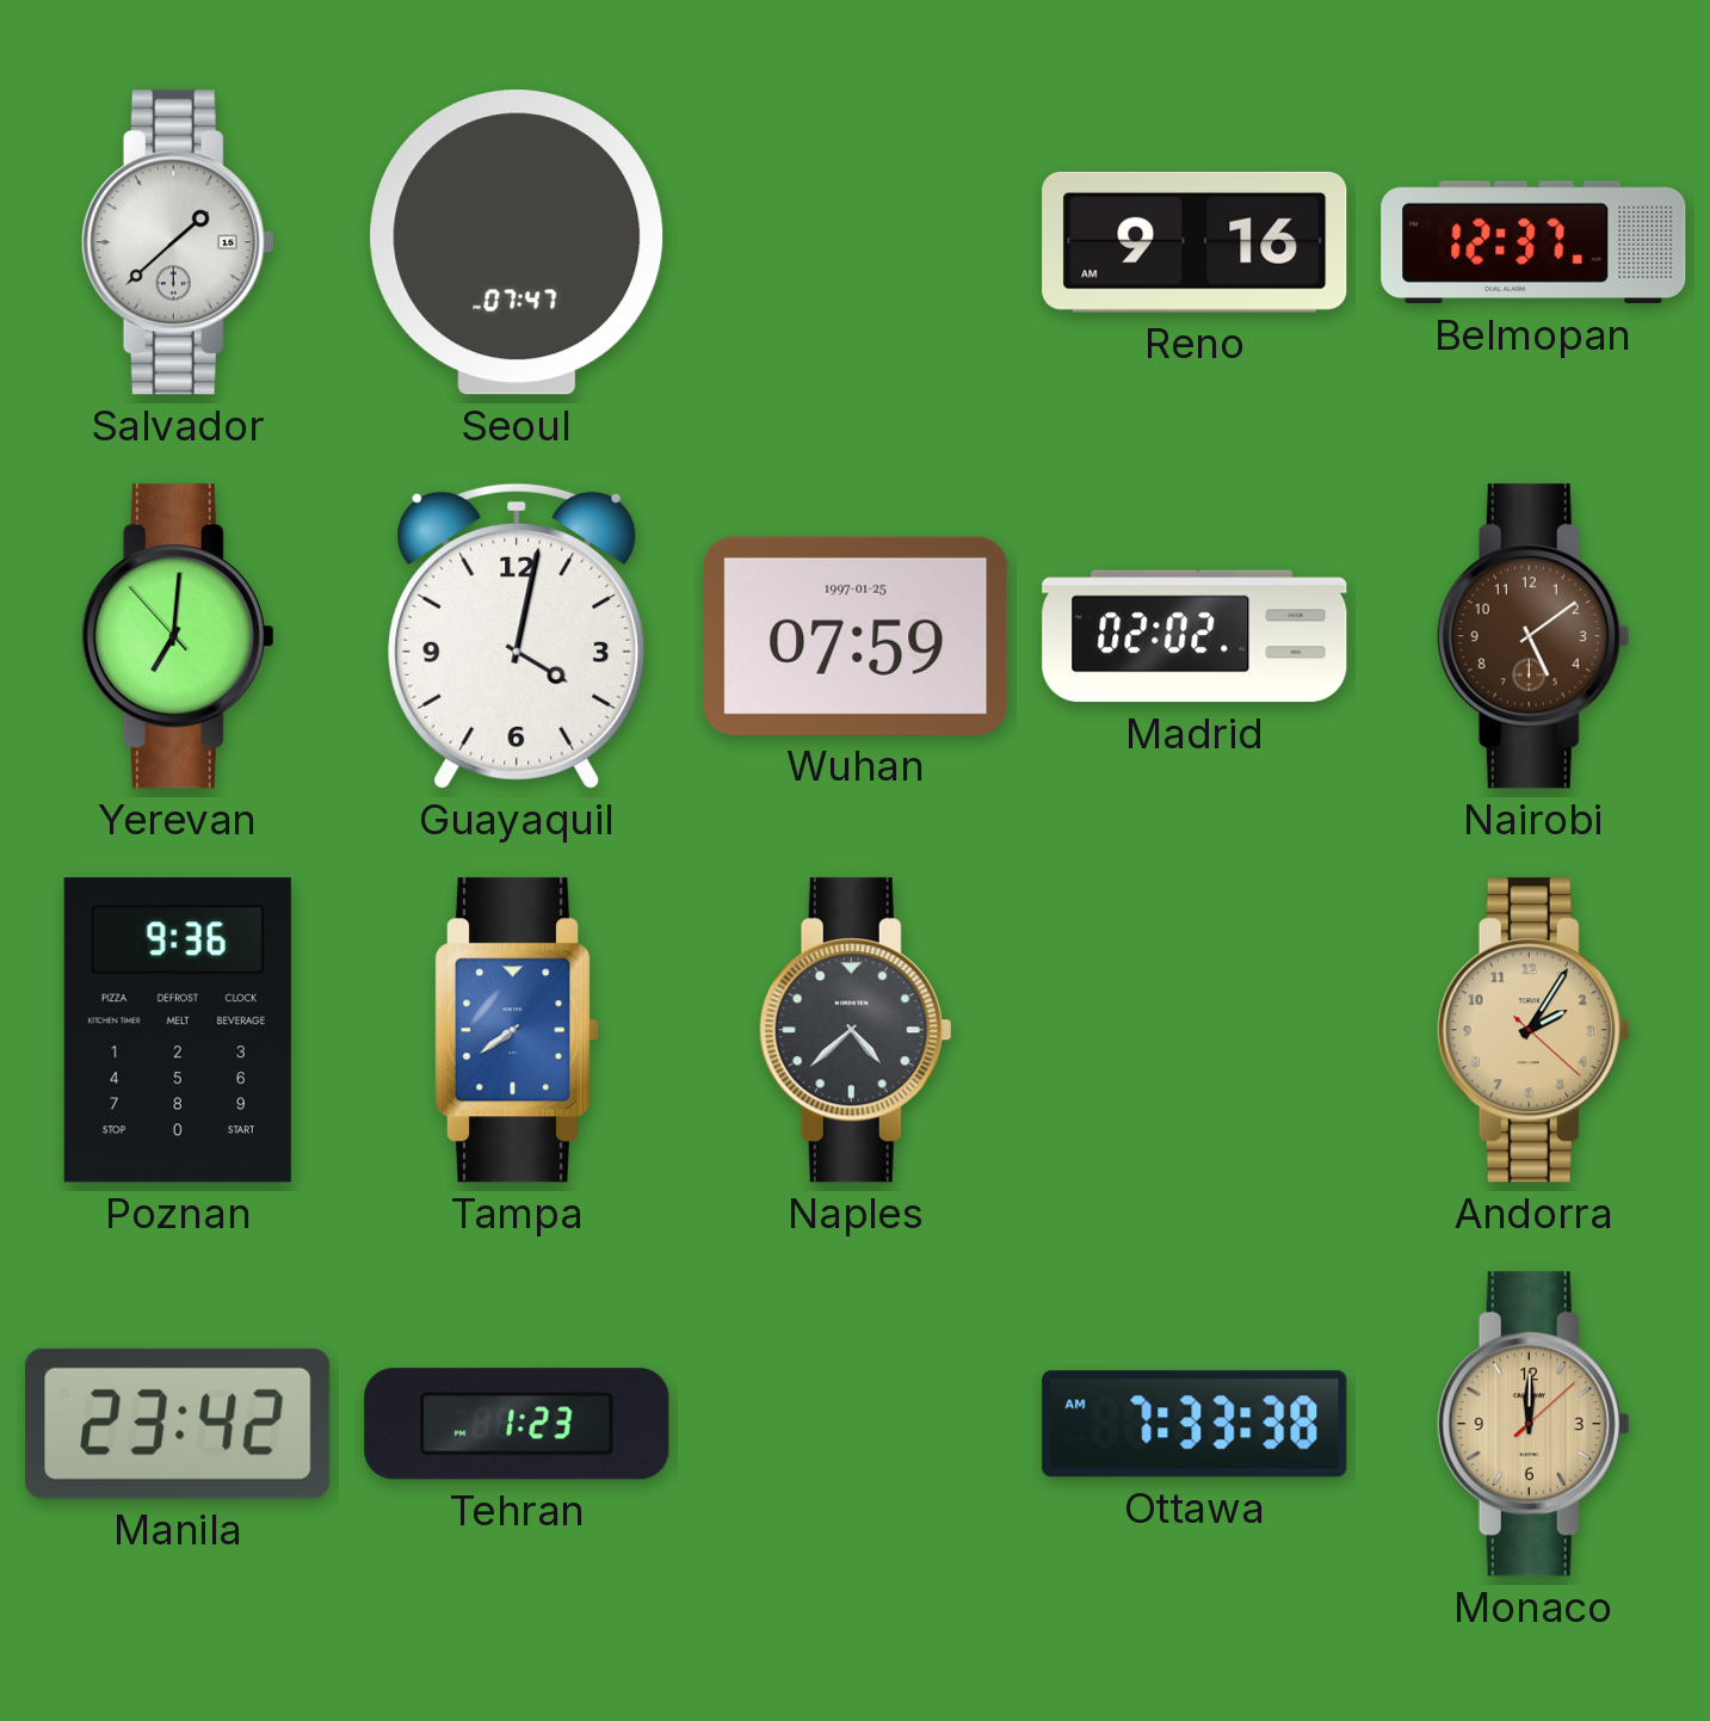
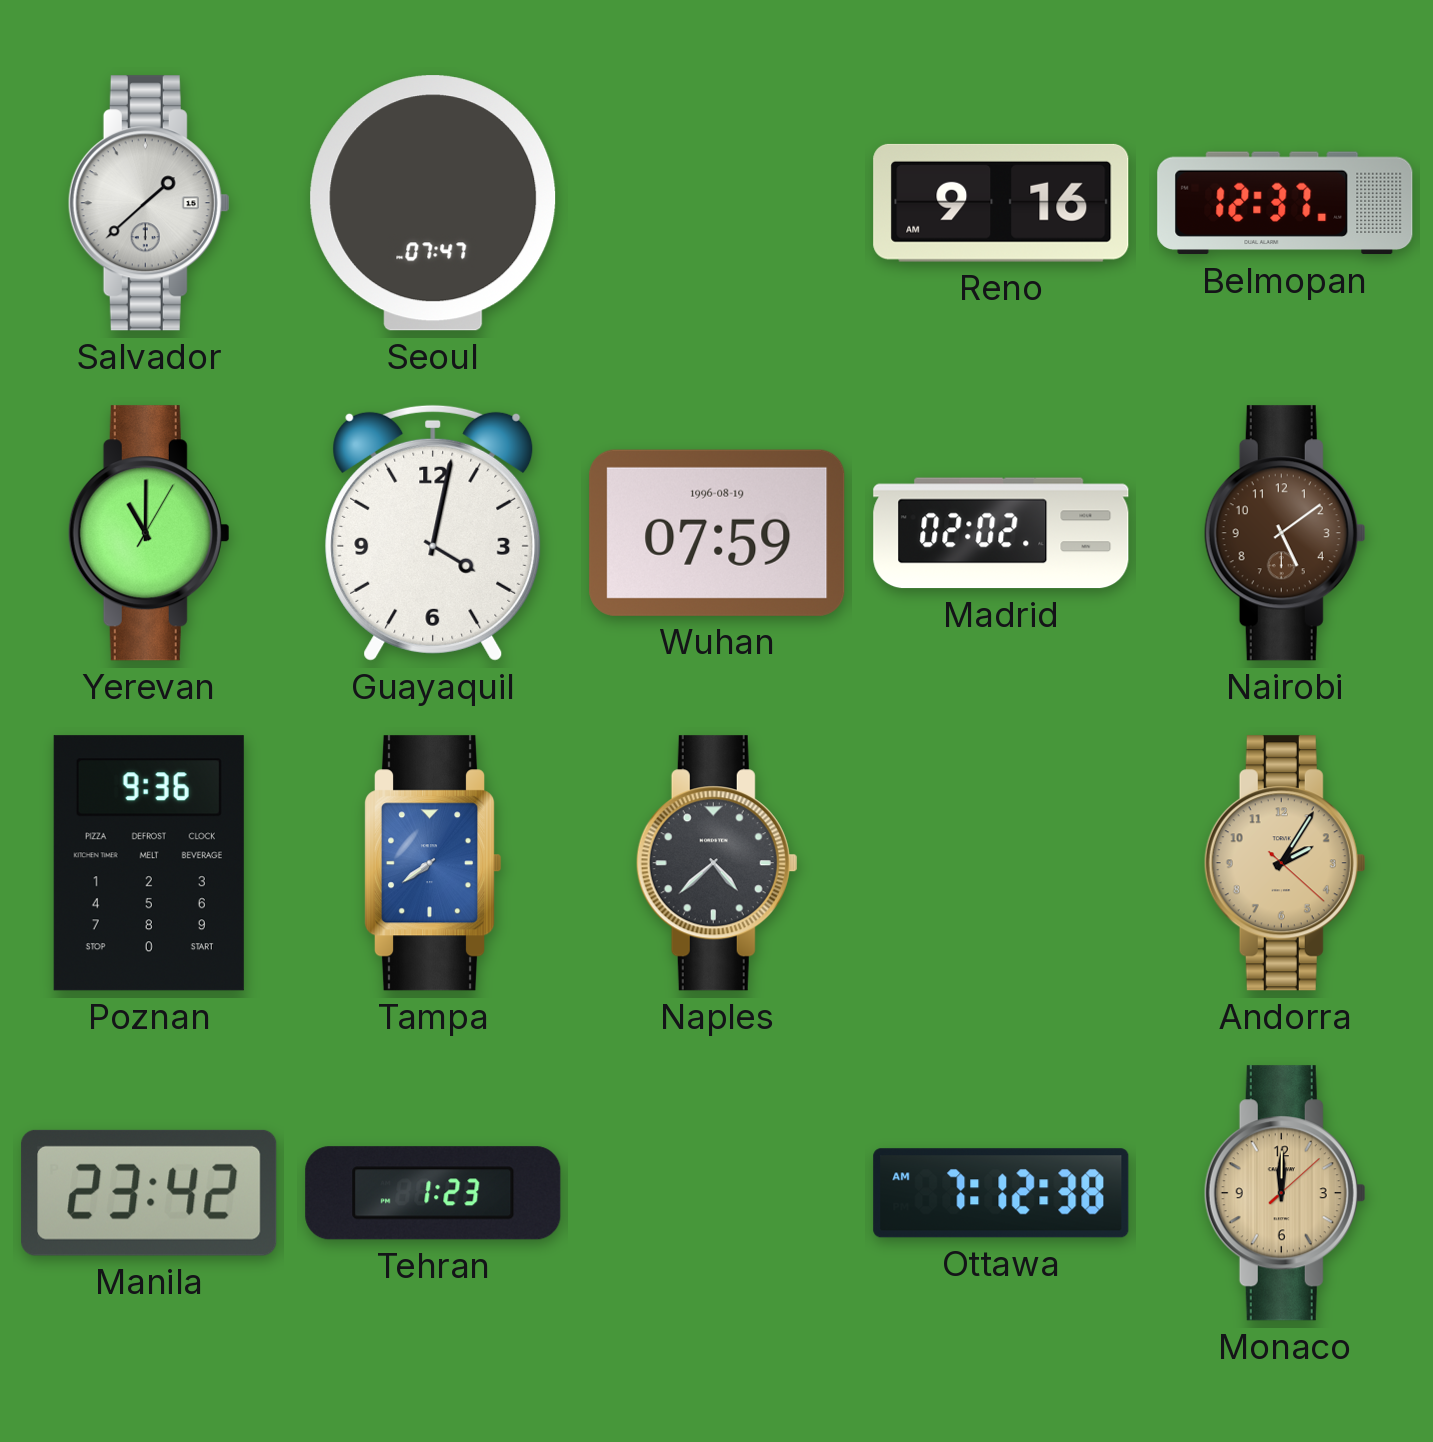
Yerevan: 7:00 -> 11:00 (149, 533)
Wuhan date: 1997-01-25 -> 1996-08-19 (717, 533)
Ottawa: 7:33 -> 7:12 (1001, 1193)
